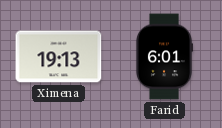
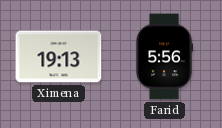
Farid: 6:01 -> 5:56 (163, 57)
